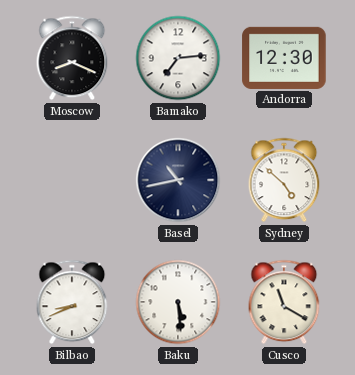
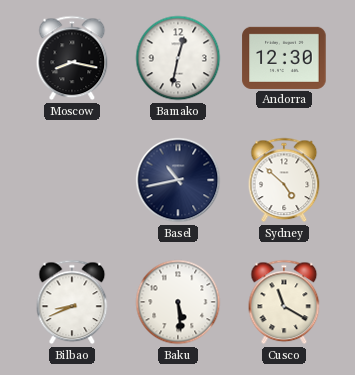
Moscow: 8:19 -> 8:17 (72, 58)
Bamako: 7:14 -> 12:32 (178, 58)
